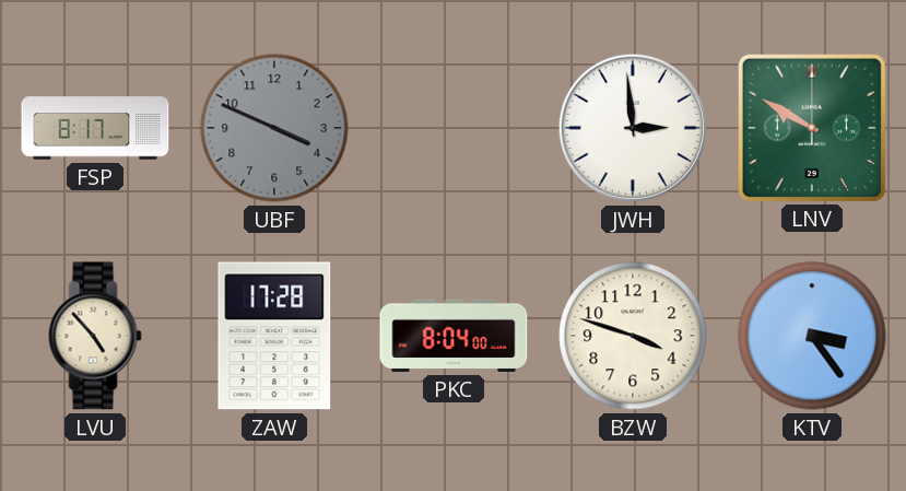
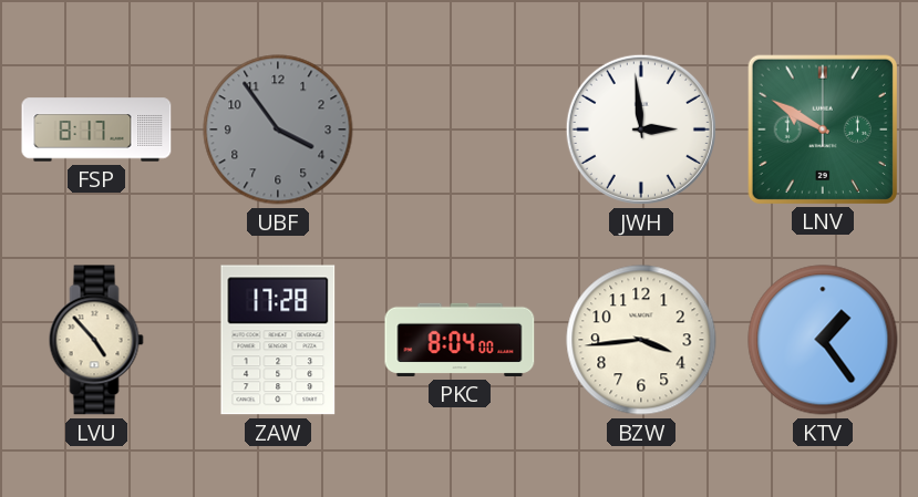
UBF: 3:49 -> 3:54 (278, 130)
BZW: 3:48 -> 3:44 (641, 340)
KTV: 3:24 -> 1:24 (823, 340)
